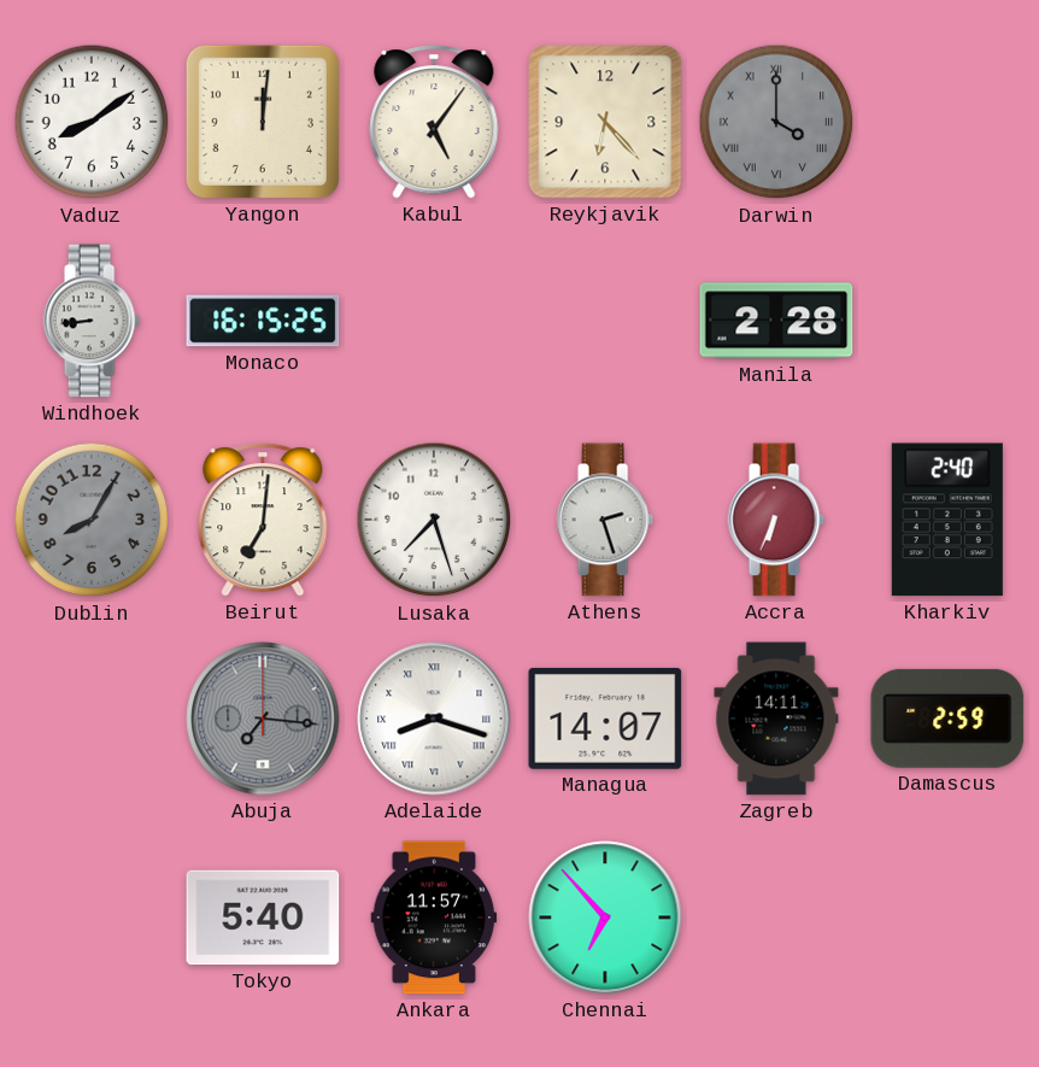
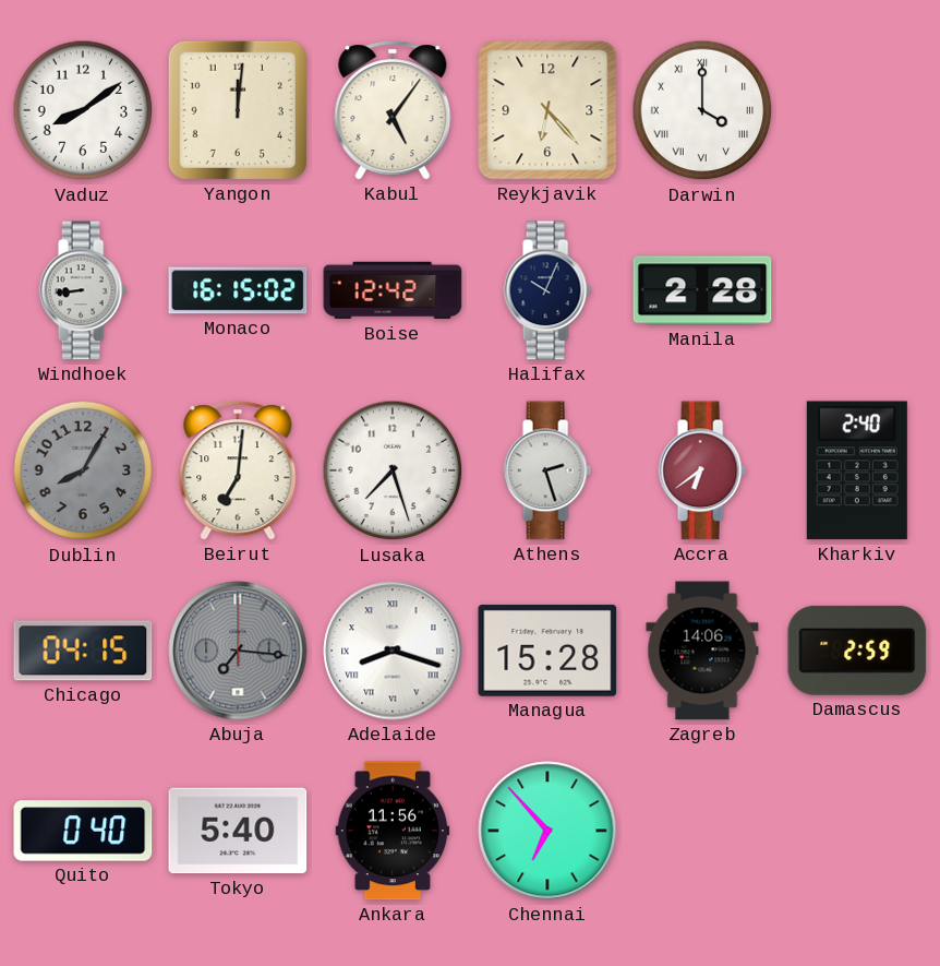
Darwin dial: grey -> white (702, 110)
Monaco: 16:15:25 -> 16:15:02 (238, 290)
Boise: none -> 12:42 (393, 290)
Halifax: none -> 10:04 (547, 290)
Accra: 6:34 -> 6:39 (702, 470)
Chicago: none -> 04:15 (83, 651)
Managua: 14:07 -> 15:28 (547, 651)
Zagreb: 14:11 -> 14:06 (702, 651)
Quito: none -> 0:40 (83, 831)
Ankara: 11:57 -> 11:56 (393, 831)
